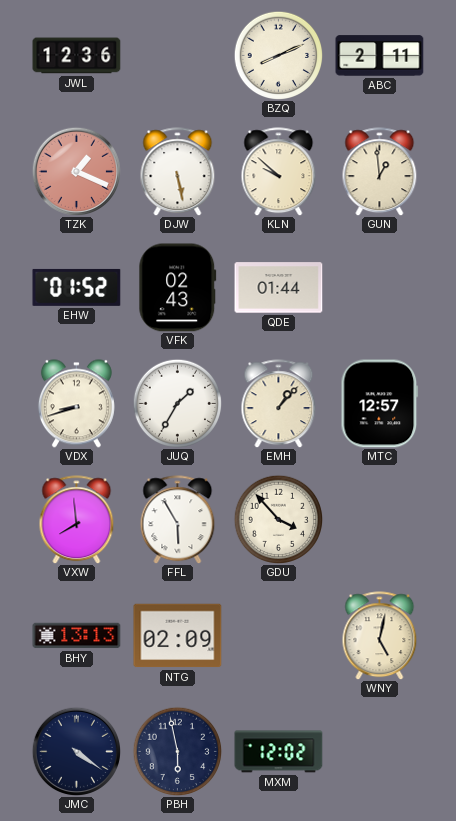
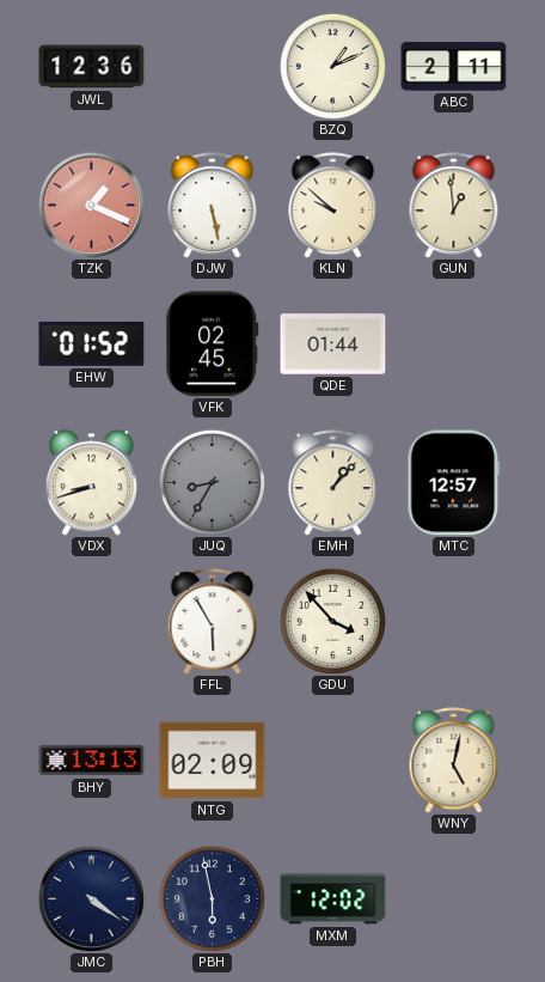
BZQ: 8:11 -> 1:11 (332, 66)
VFK: 02:43 -> 02:45 (213, 344)
JUQ: 1:35 -> 8:35 (212, 482)
JUQ dial: white -> grey (212, 482)
VXW: 7:59 -> none (77, 520)
